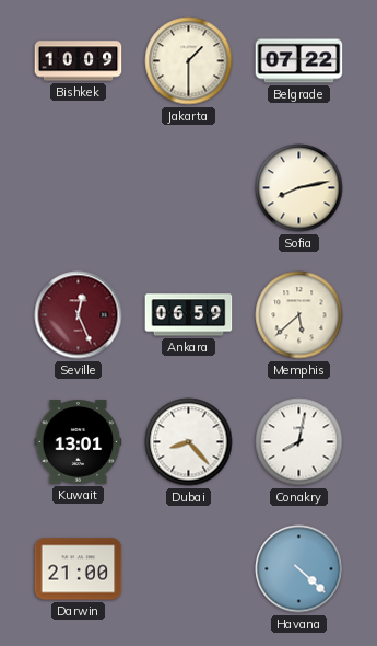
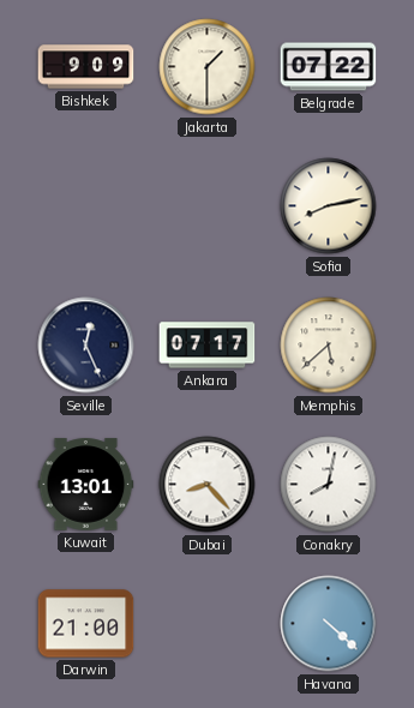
Bishkek: 10:09 -> 9:09 (86, 67)
Seville dial: burgundy -> navy (86, 346)
Ankara: 06:59 -> 07:17 (208, 346)
